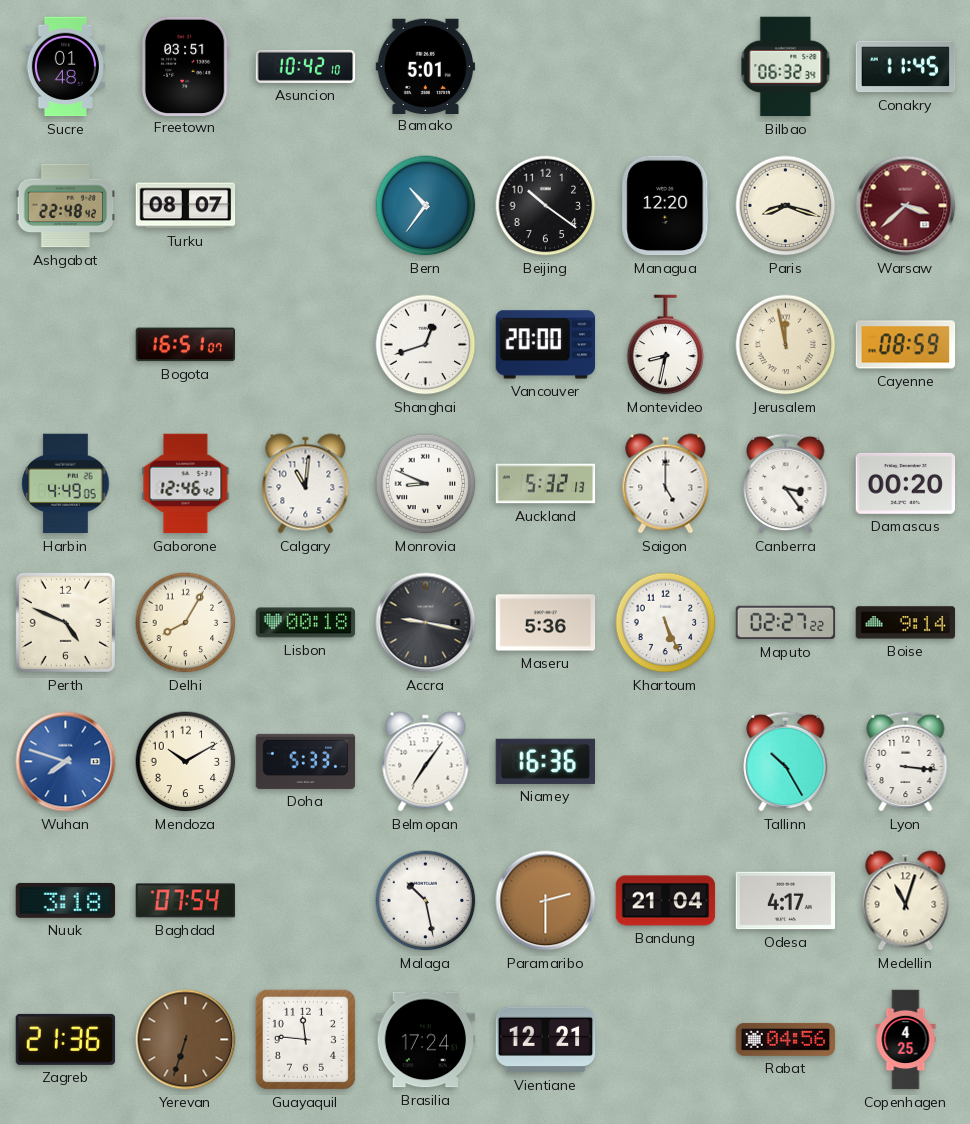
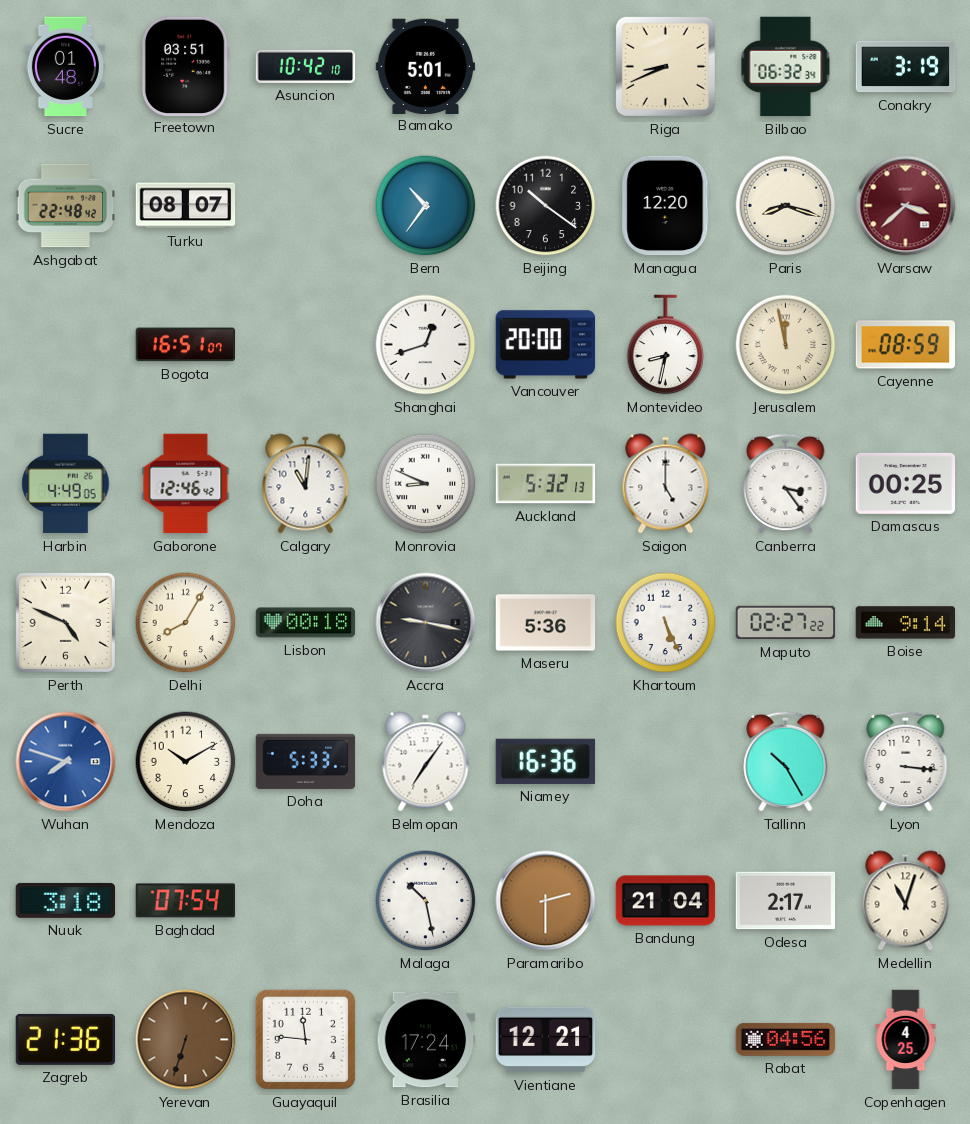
Riga: none -> 8:41 (665, 66)
Conakry: 11:45 -> 3:19 (906, 67)
Damascus: 00:20 -> 00:25 (906, 483)
Odesa: 4:17 -> 2:17 (786, 901)
